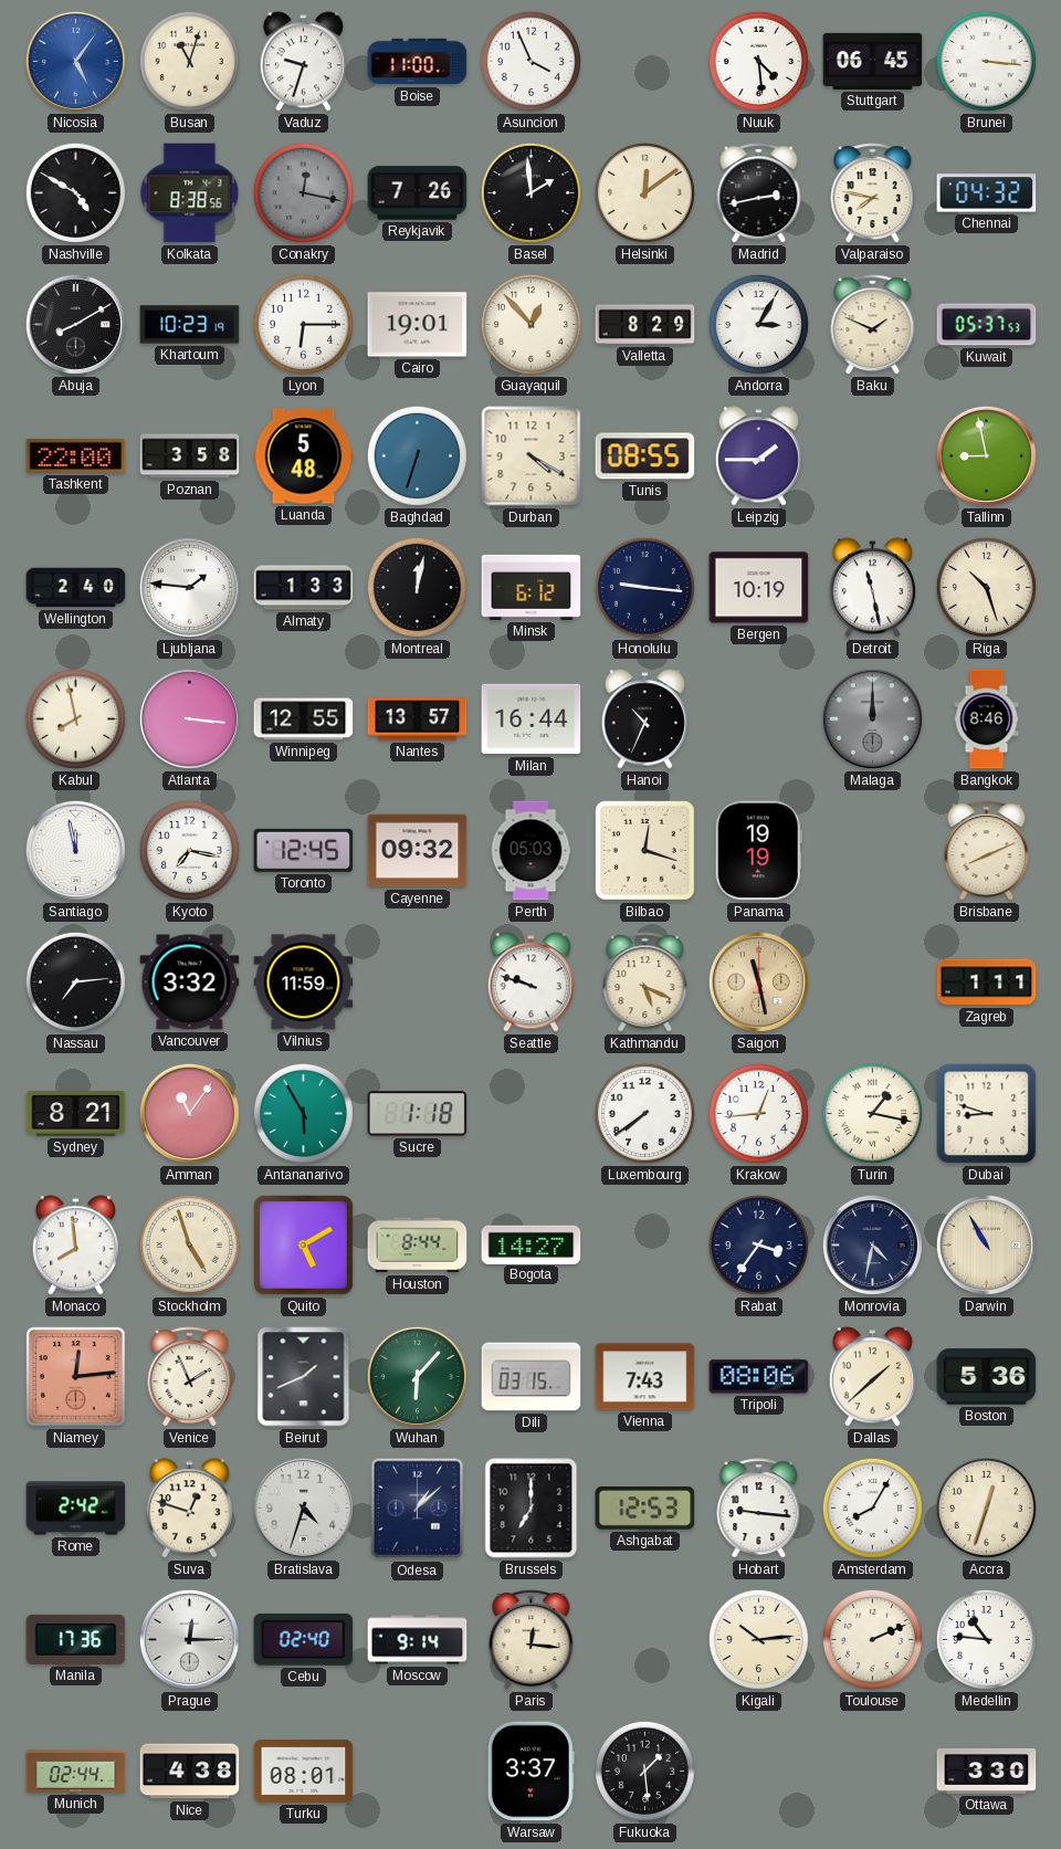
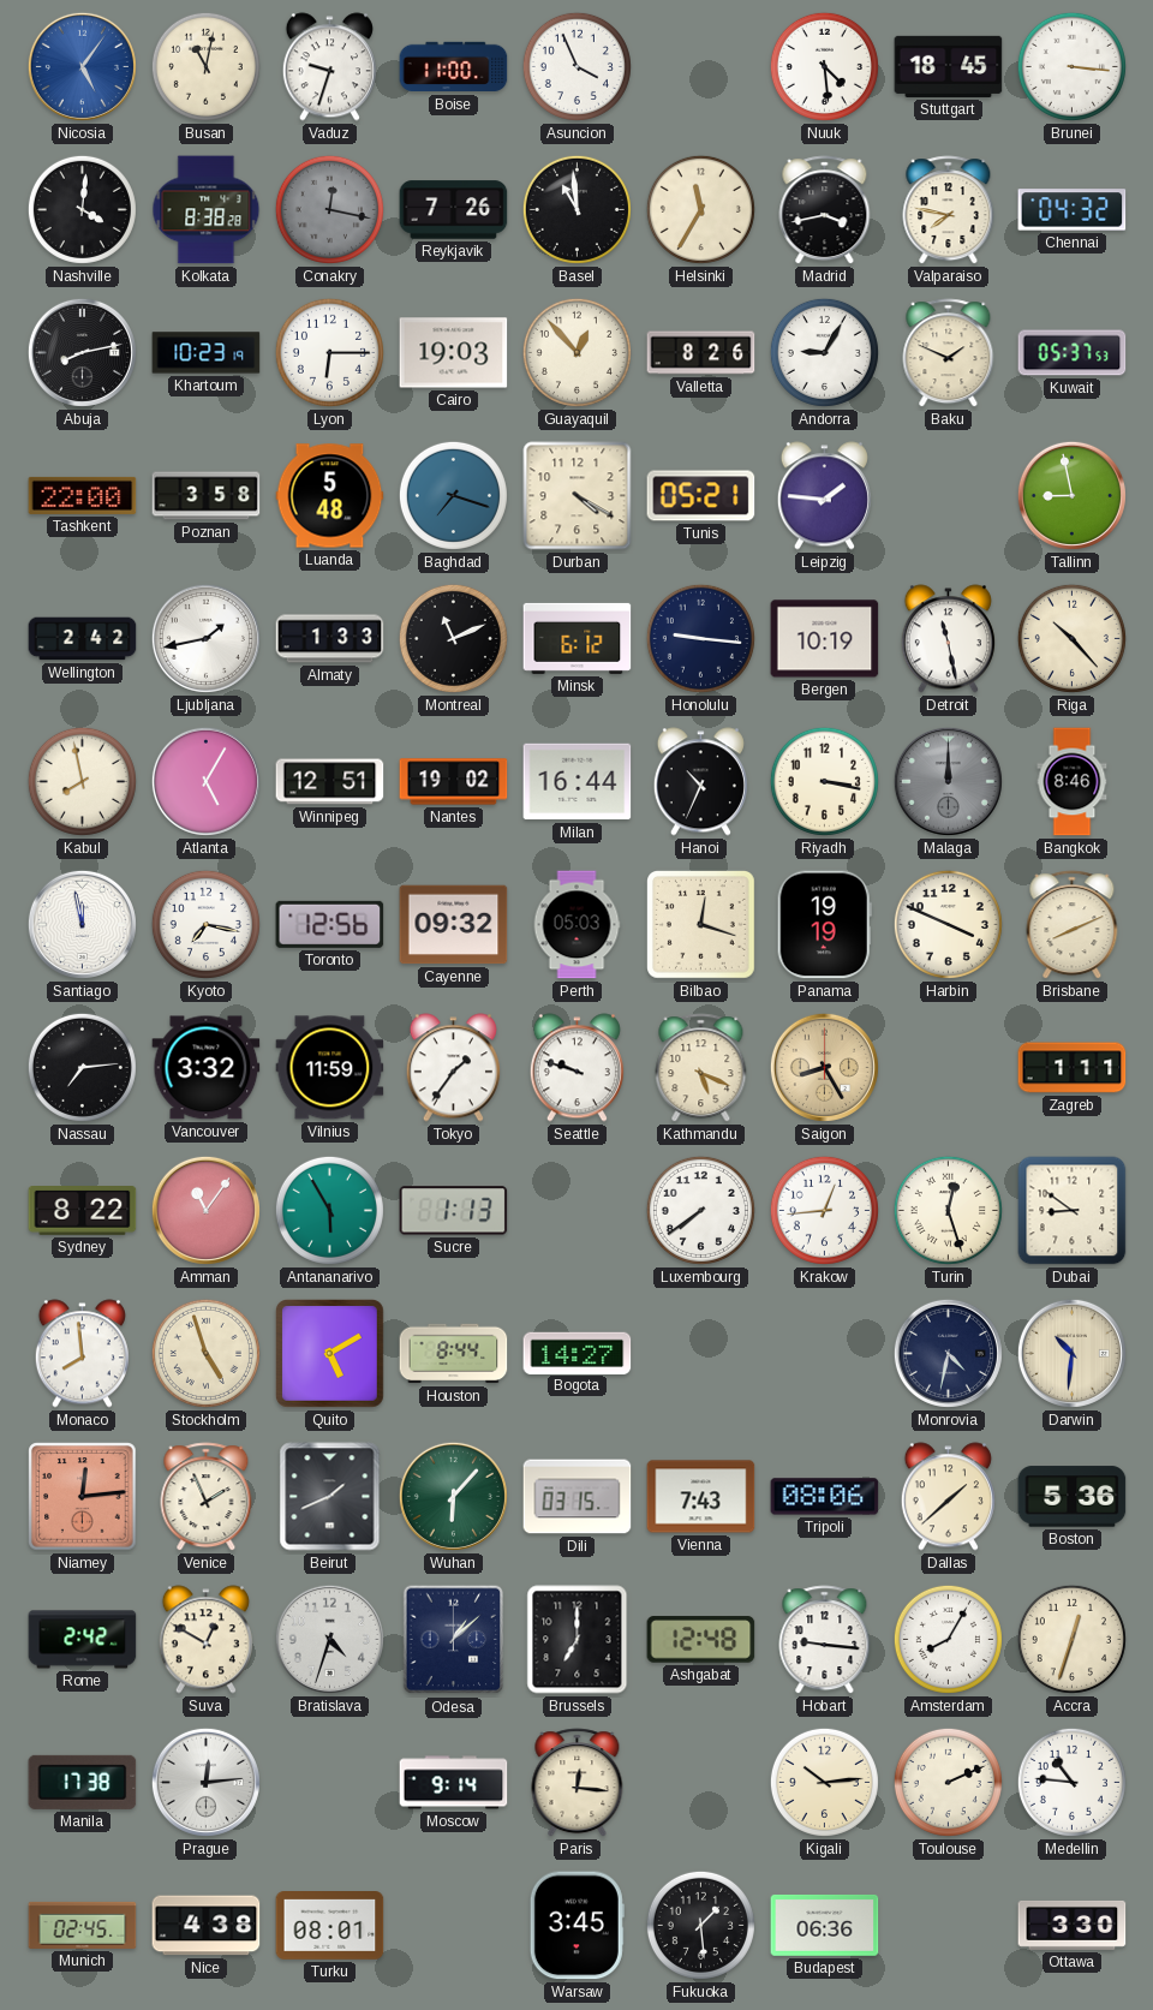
Busan: 11:03 -> 11:02 (205, 66)
Stuttgart: 06:45 -> 18:45 (949, 66)
Nashville: 4:50 -> 4:01 (82, 209)
Kolkata: 8:38:56 -> 8:38:28 (207, 210)
Basel: 1:59 -> 10:59 (576, 209)
Helsinki: 12:09 -> 11:35 (700, 209)
Madrid: 2:43 -> 3:43 (825, 210)
Abuja: 8:10 -> 8:13 (82, 352)
Cairo: 19:01 -> 19:03 (454, 353)
Valletta: 8:29 -> 8:26 (701, 353)
Andorra: 3:05 -> 9:05 (824, 352)
Baghdad: 6:33 -> 7:18 (453, 495)
Tunis: 08:55 -> 05:21 (701, 496)
Leipzig: 1:45 -> 1:46 (824, 496)
Wellington: 2:40 -> 2:42 (83, 639)
Ljubljana: 1:46 -> 1:43 (205, 638)
Montreal: 12:02 -> 11:11 (453, 638)
Riga: 10:27 -> 10:23 (1071, 638)
Atlanta: 3:16 -> 5:05 (205, 781)
Winnipeg: 12:55 -> 12:51 (330, 782)
Nantes: 13:57 -> 19:02 (454, 782)
Riyadh: none -> 3:17 (824, 781)
Toronto: 12:45 -> 12:56 (330, 924)
Harbin: none -> 3:49 (948, 924)
Tokyo: none -> 1:36 (453, 1068)
Saigon: 11:28 -> 8:25 (824, 1067)
Sydney: 8:21 -> 8:22 (83, 1211)
Sucre: 1:18 -> 1:13 (454, 1211)
Turin: 1:17 -> 12:27 (948, 1210)
Dubai: 8:48 -> 8:51 (1073, 1211)
Rabat: 3:36 -> none (758, 1244)
Darwin: 10:55 -> 10:31 (1071, 1353)
Suva: 12:48 -> 12:50 (205, 1640)
Ashgabat: 12:53 -> 12:48 (701, 1640)
Manila: 17:36 -> 17:38 (83, 1782)
Prague: 12:15 -> 12:14 (205, 1782)
Cebu: 02:40 -> none (304, 1639)
Munich: 02:44 -> 02:45 (83, 1925)
Warsaw: 3:37 -> 3:45 (576, 1926)
Budapest: none -> 06:36 (825, 1925)
